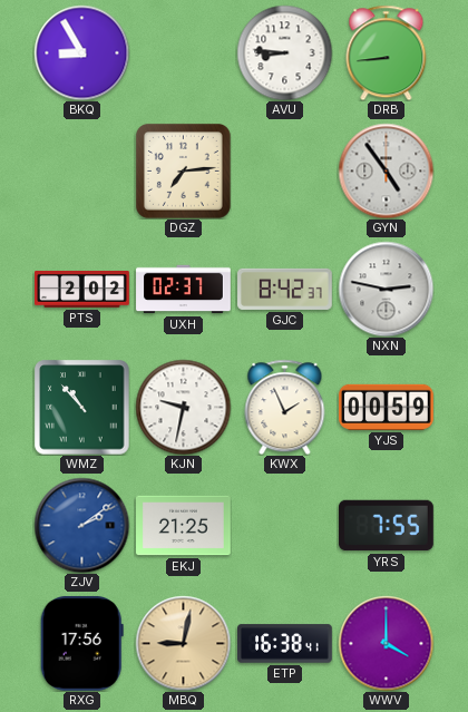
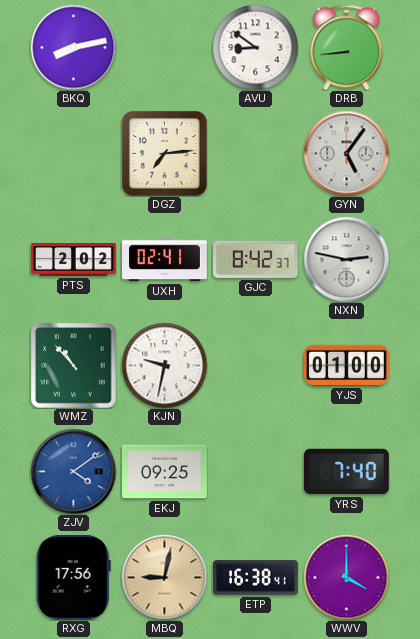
BKQ: 8:55 -> 8:13 (73, 47)
AVU: 8:46 -> 8:51 (255, 47)
GYN: 4:54 -> 5:06 (346, 153)
UXH: 02:37 -> 02:41 (165, 260)
KWX: 1:56 -> none (285, 407)
YJS: 00:59 -> 01:00 (347, 365)
ZJV: 2:09 -> 4:09 (73, 471)
EKJ: 21:25 -> 09:25 (165, 472)
YRS: 7:55 -> 7:40 (346, 472)
